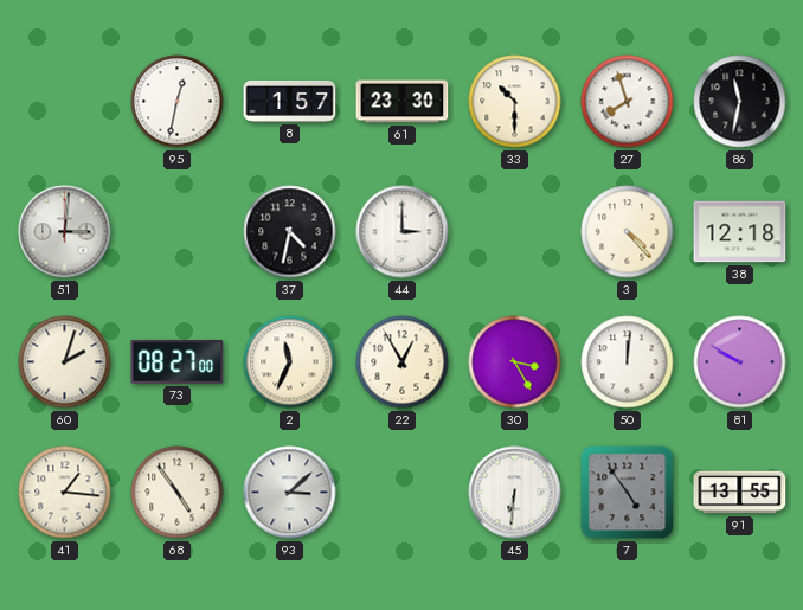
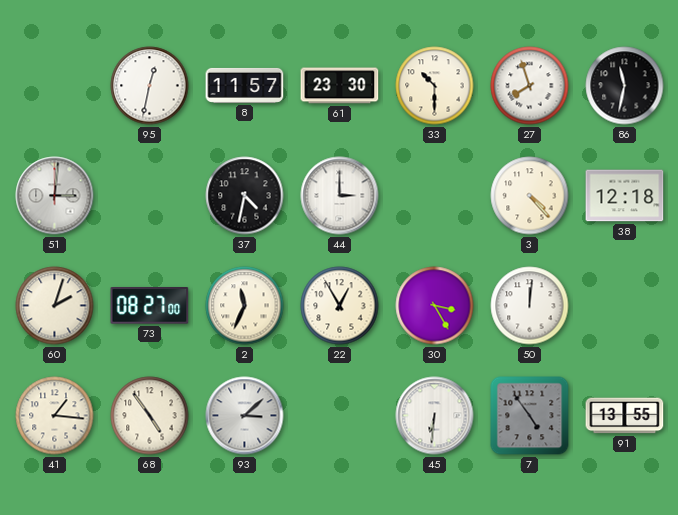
8: 1:57 -> 11:57 (245, 85)
81: 9:50 -> none (740, 362)
